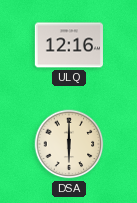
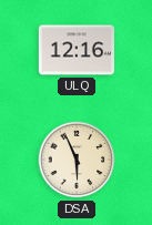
DSA: 6:00 -> 5:56 (77, 160)
